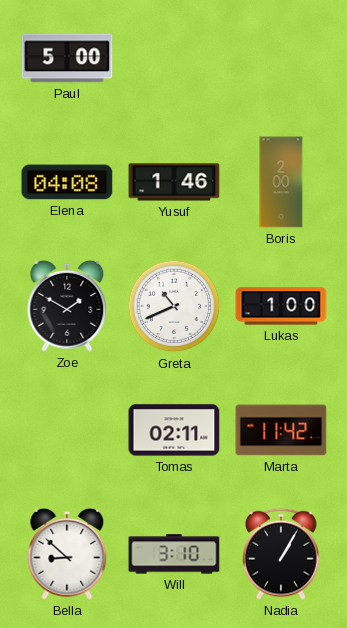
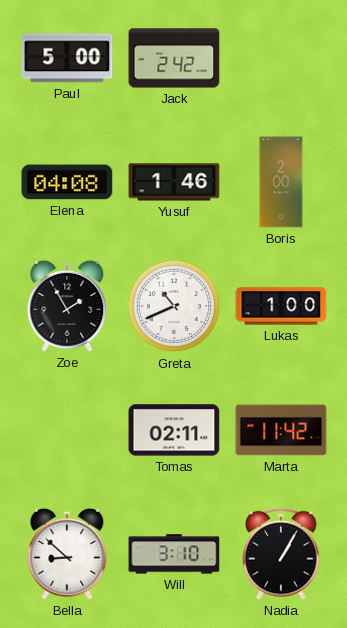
Jack: none -> 2:42 (174, 58)
Zoe: 1:50 -> 1:55 (67, 306)
